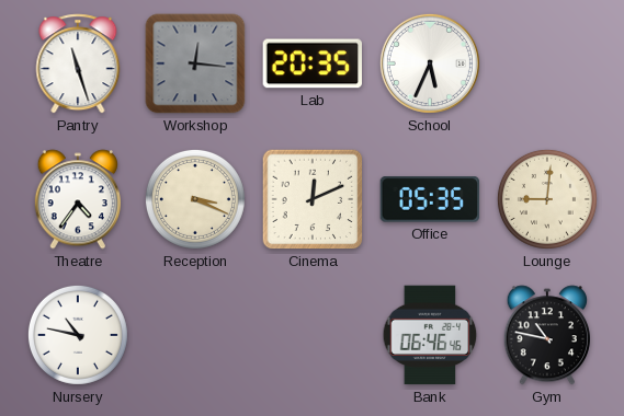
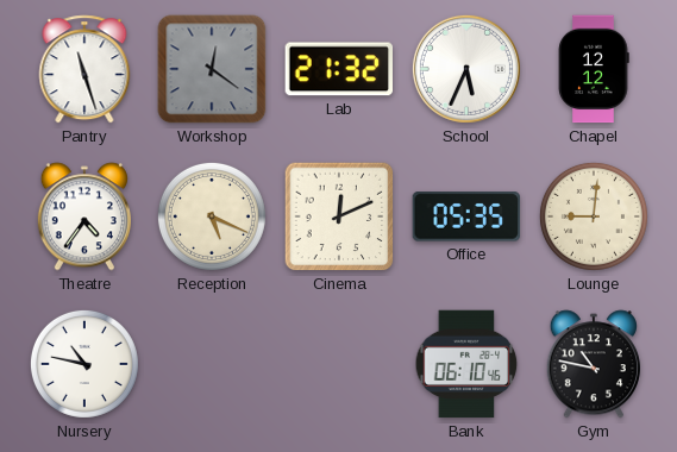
Workshop: 12:16 -> 12:21 (212, 69)
Lab: 20:35 -> 21:32 (338, 69)
Chapel: none -> 12:12 (594, 69)
Reception: 3:19 -> 5:19 (212, 216)
Bank: 06:46 -> 06:10 (466, 364)
